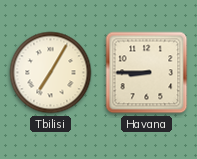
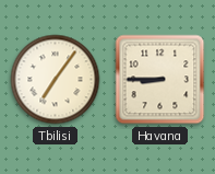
Tbilisi: 7:05 -> 7:06 (56, 80)
